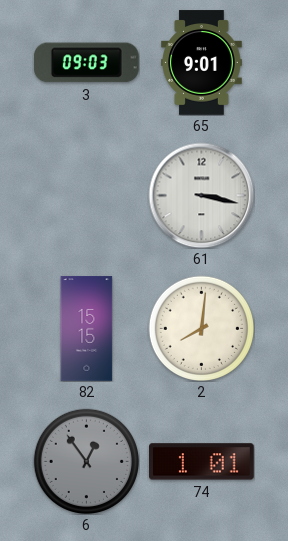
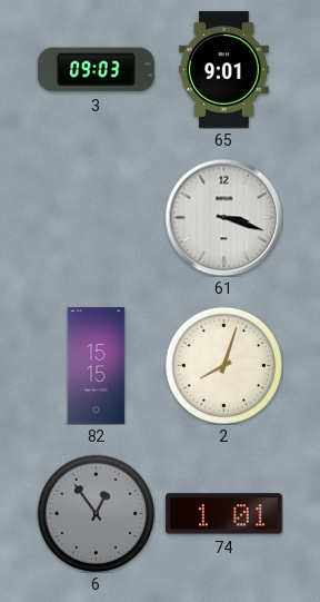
61: 3:17 -> 3:18 (223, 217)
2: 8:01 -> 8:03 (223, 365)
